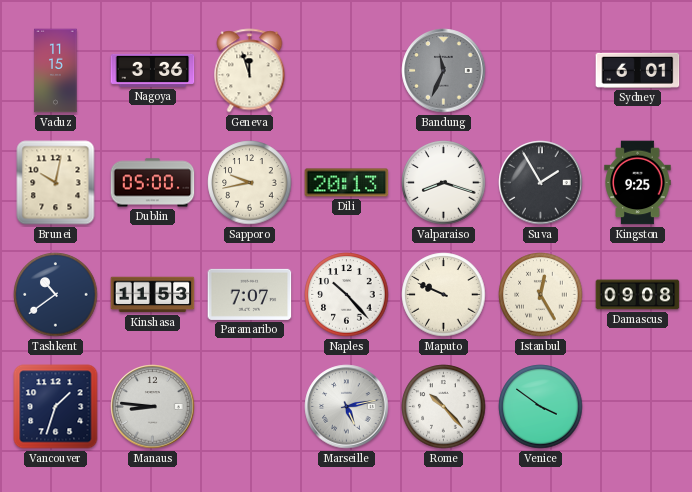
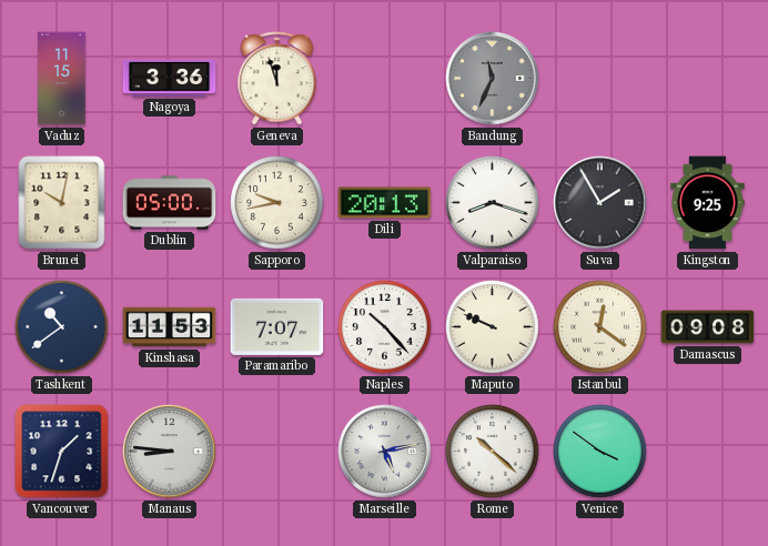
Sydney: 6:01 -> none (638, 70)
Istanbul: 12:25 -> 12:21 (600, 327)
Rome: 10:23 -> 10:22 (493, 452)
